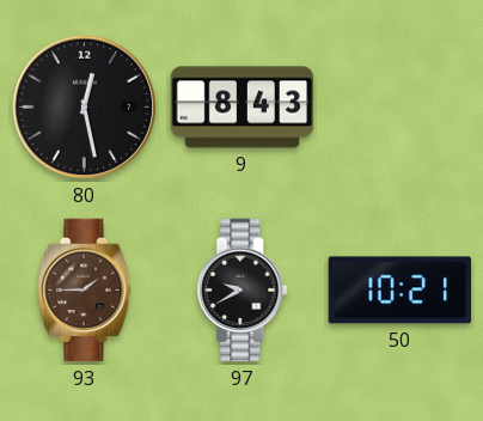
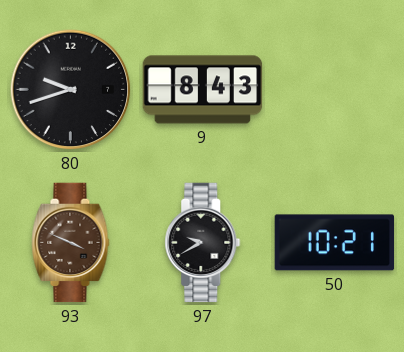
80: 12:28 -> 9:42 (71, 90)
93: 1:45 -> 3:49 (71, 243)
